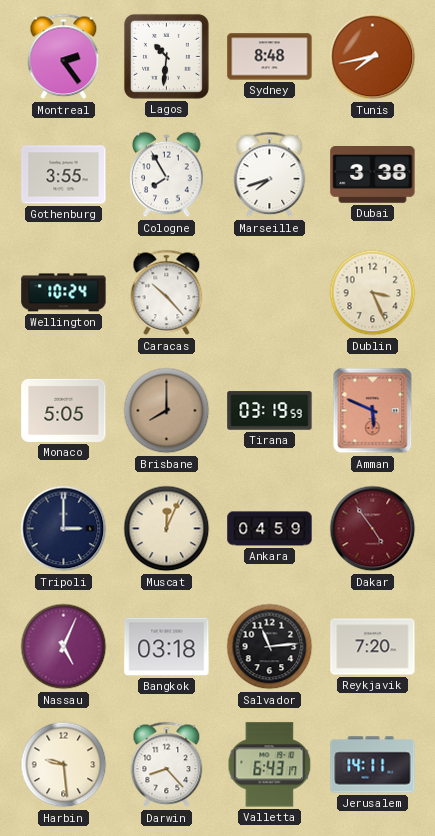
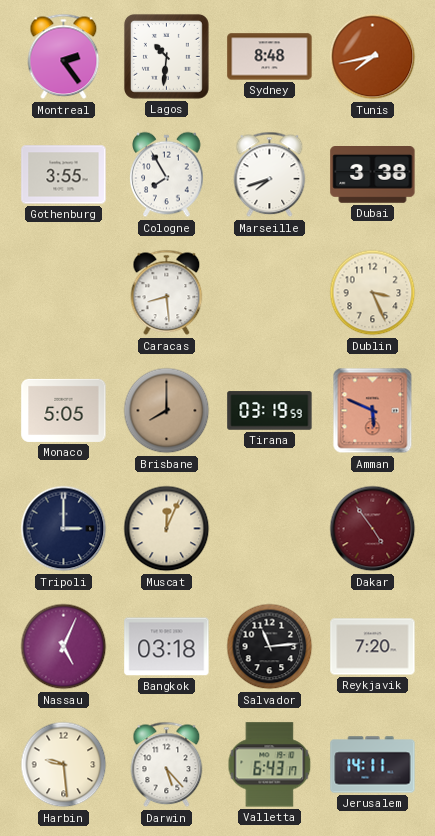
Wellington: 10:24 -> none (64, 293)
Caracas: 10:23 -> 8:29 (167, 293)
Ankara: 04:59 -> none (270, 529)
Darwin: 8:23 -> 5:23 (167, 765)
